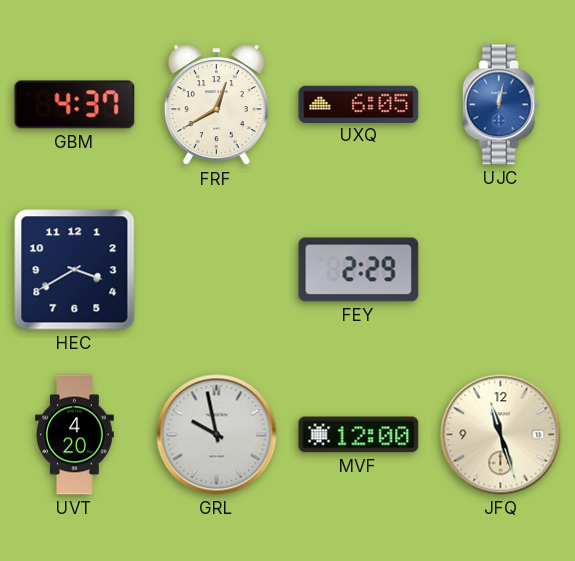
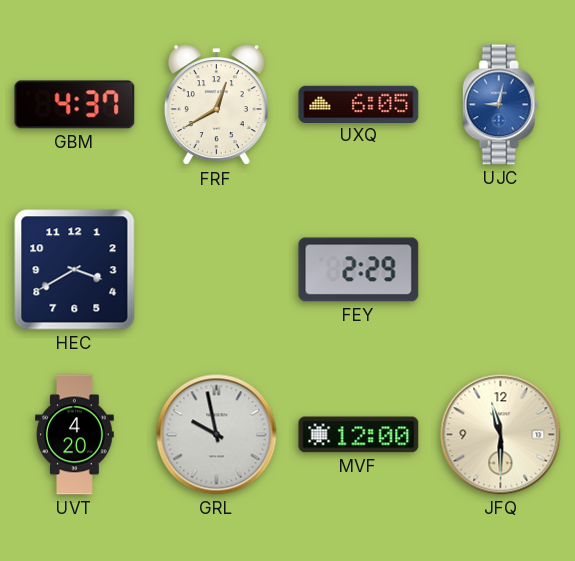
UJC: 12:02 -> 9:02 (500, 105)
JFQ: 11:27 -> 11:30 (501, 435)
